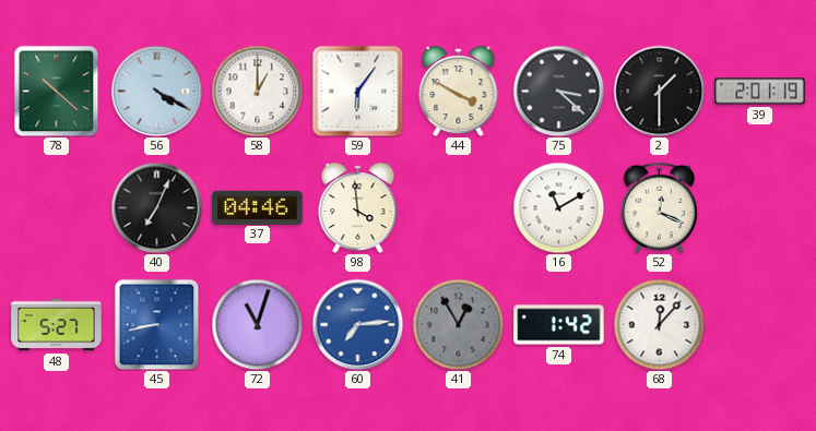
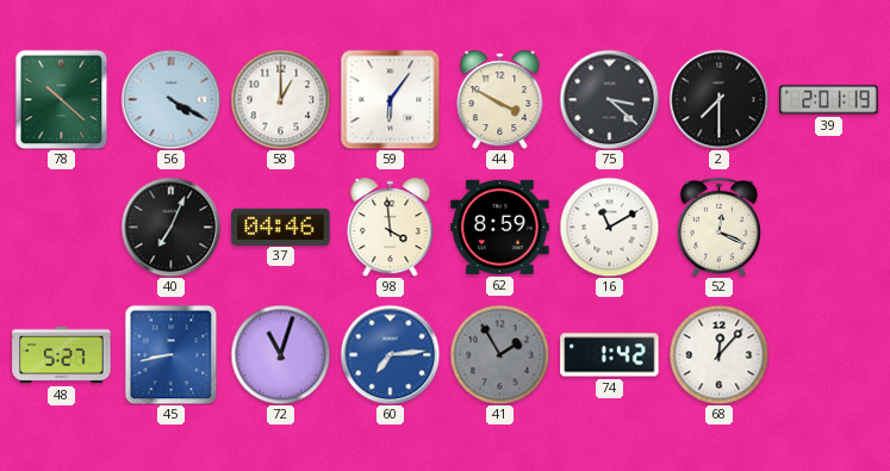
2: 1:30 -> 7:30 (718, 99)
62: none -> 8:59 (500, 227)
41: 12:55 -> 1:55 (499, 354)
